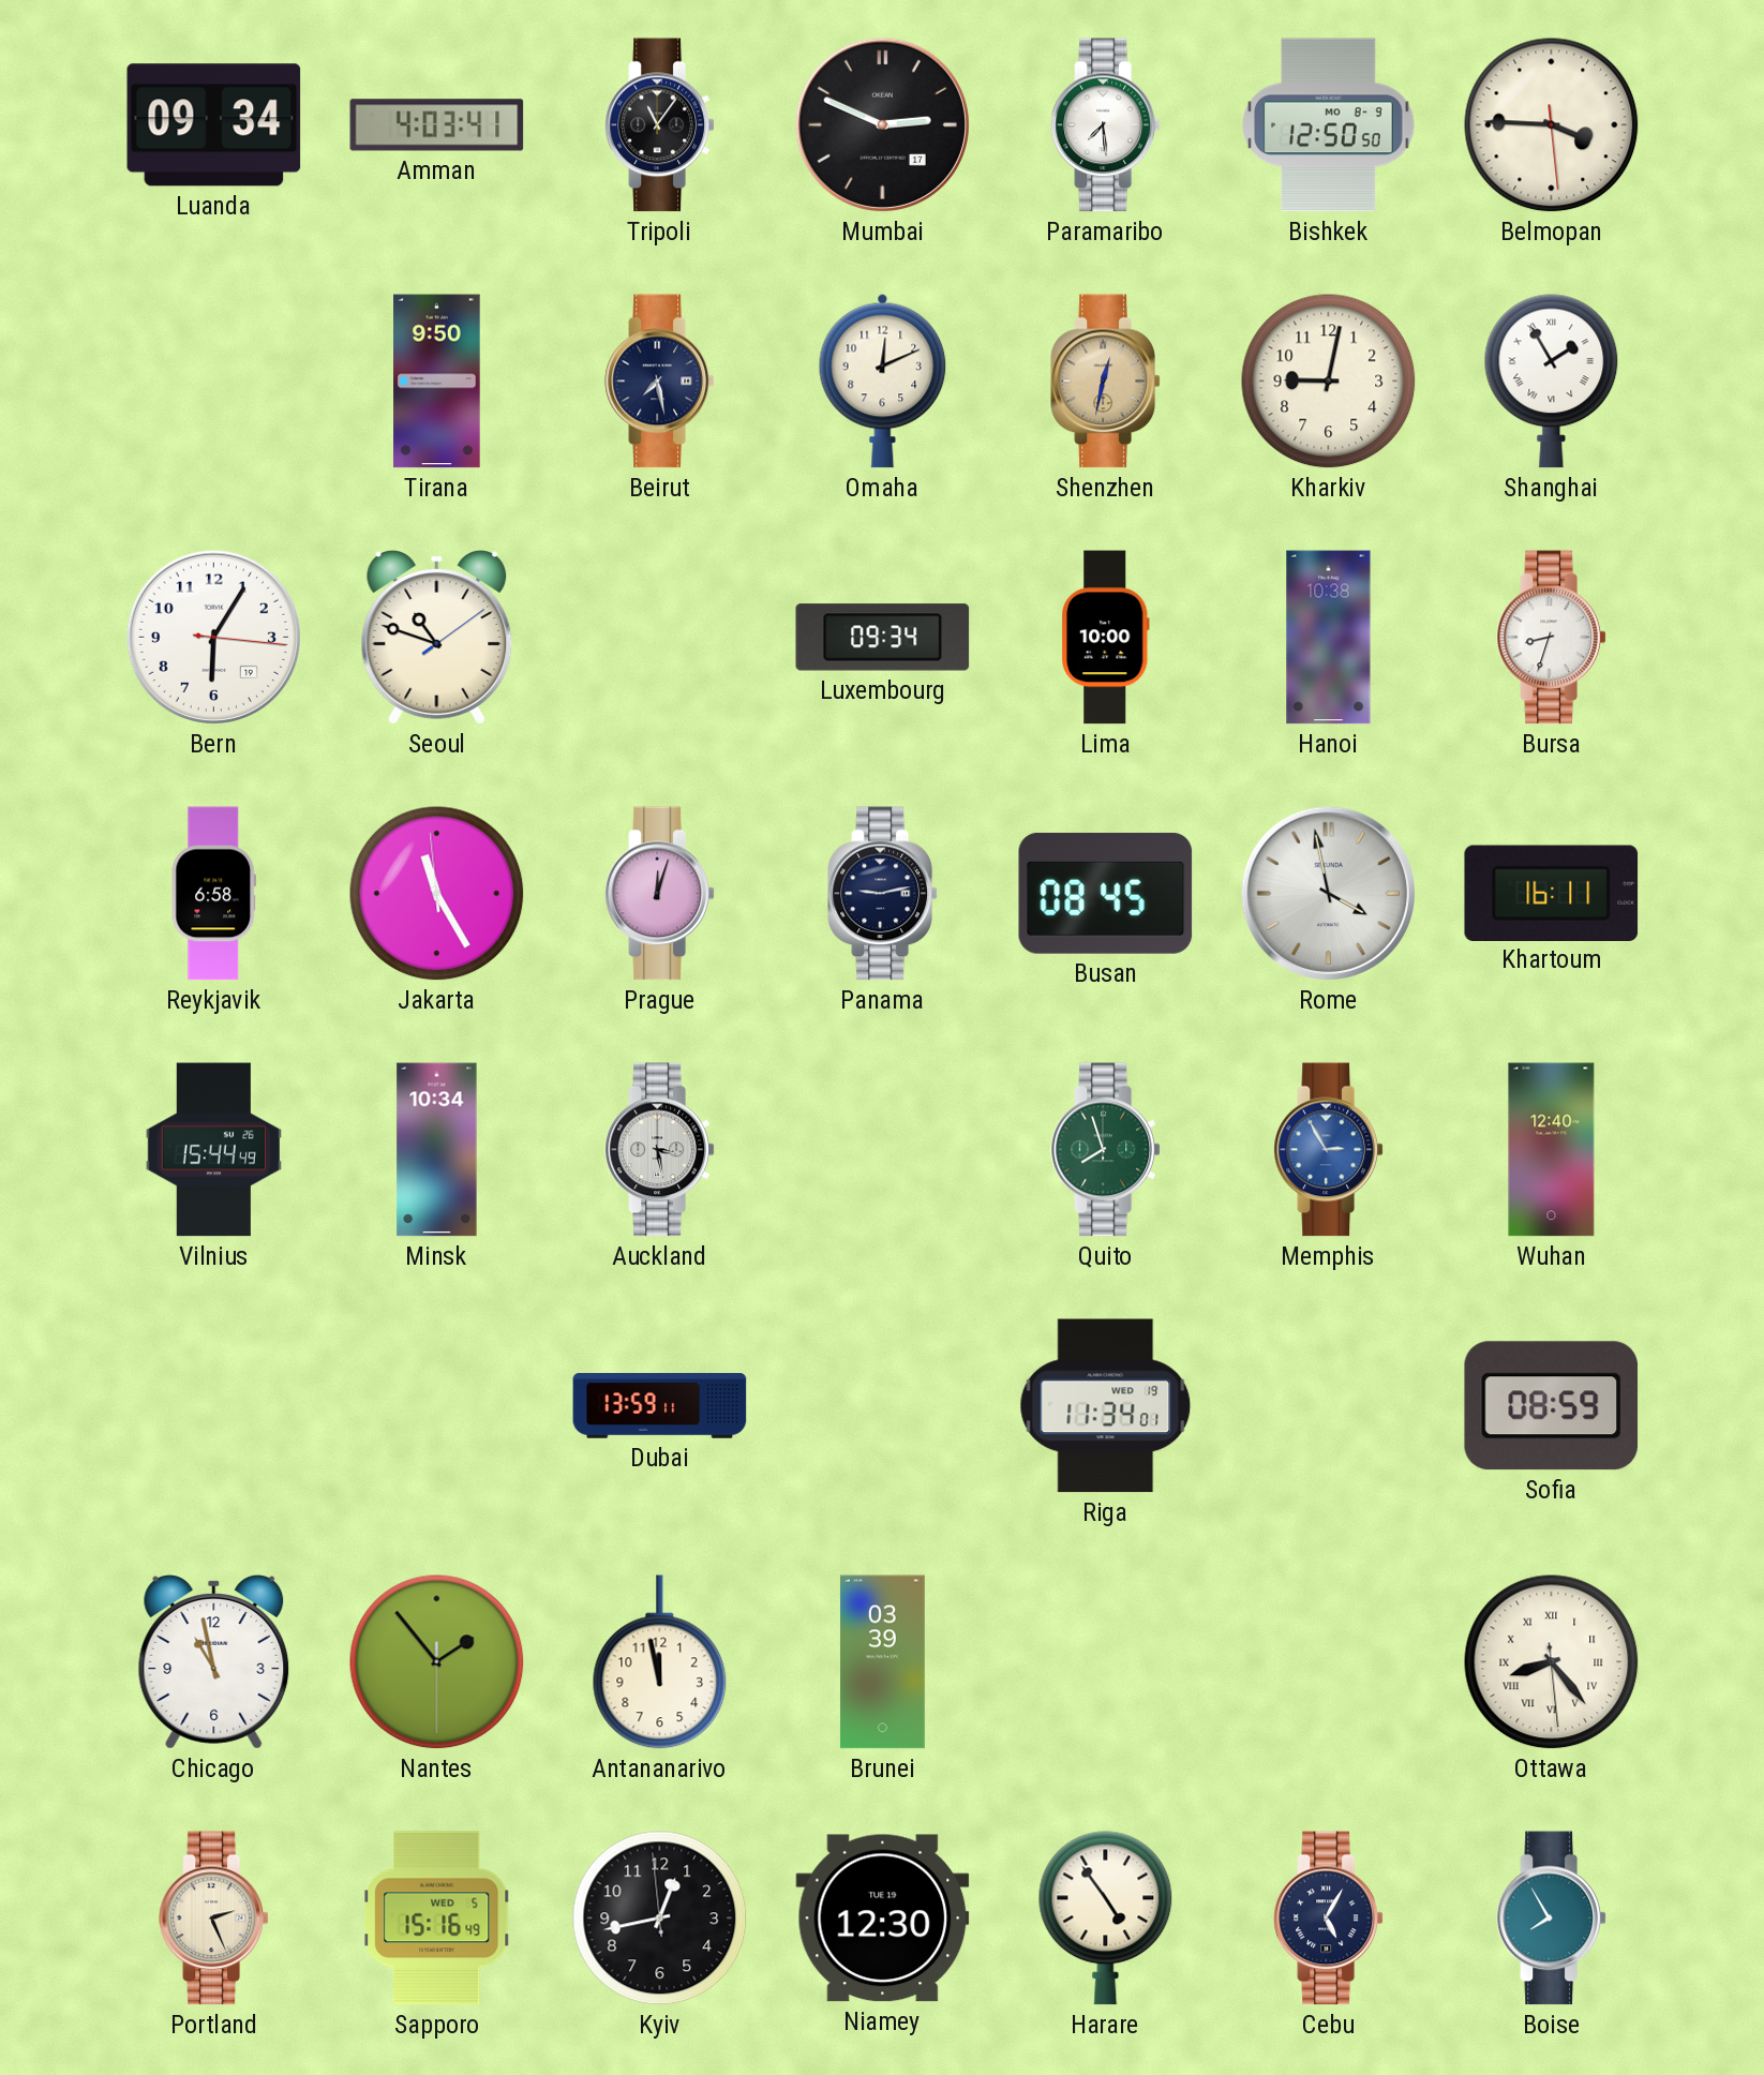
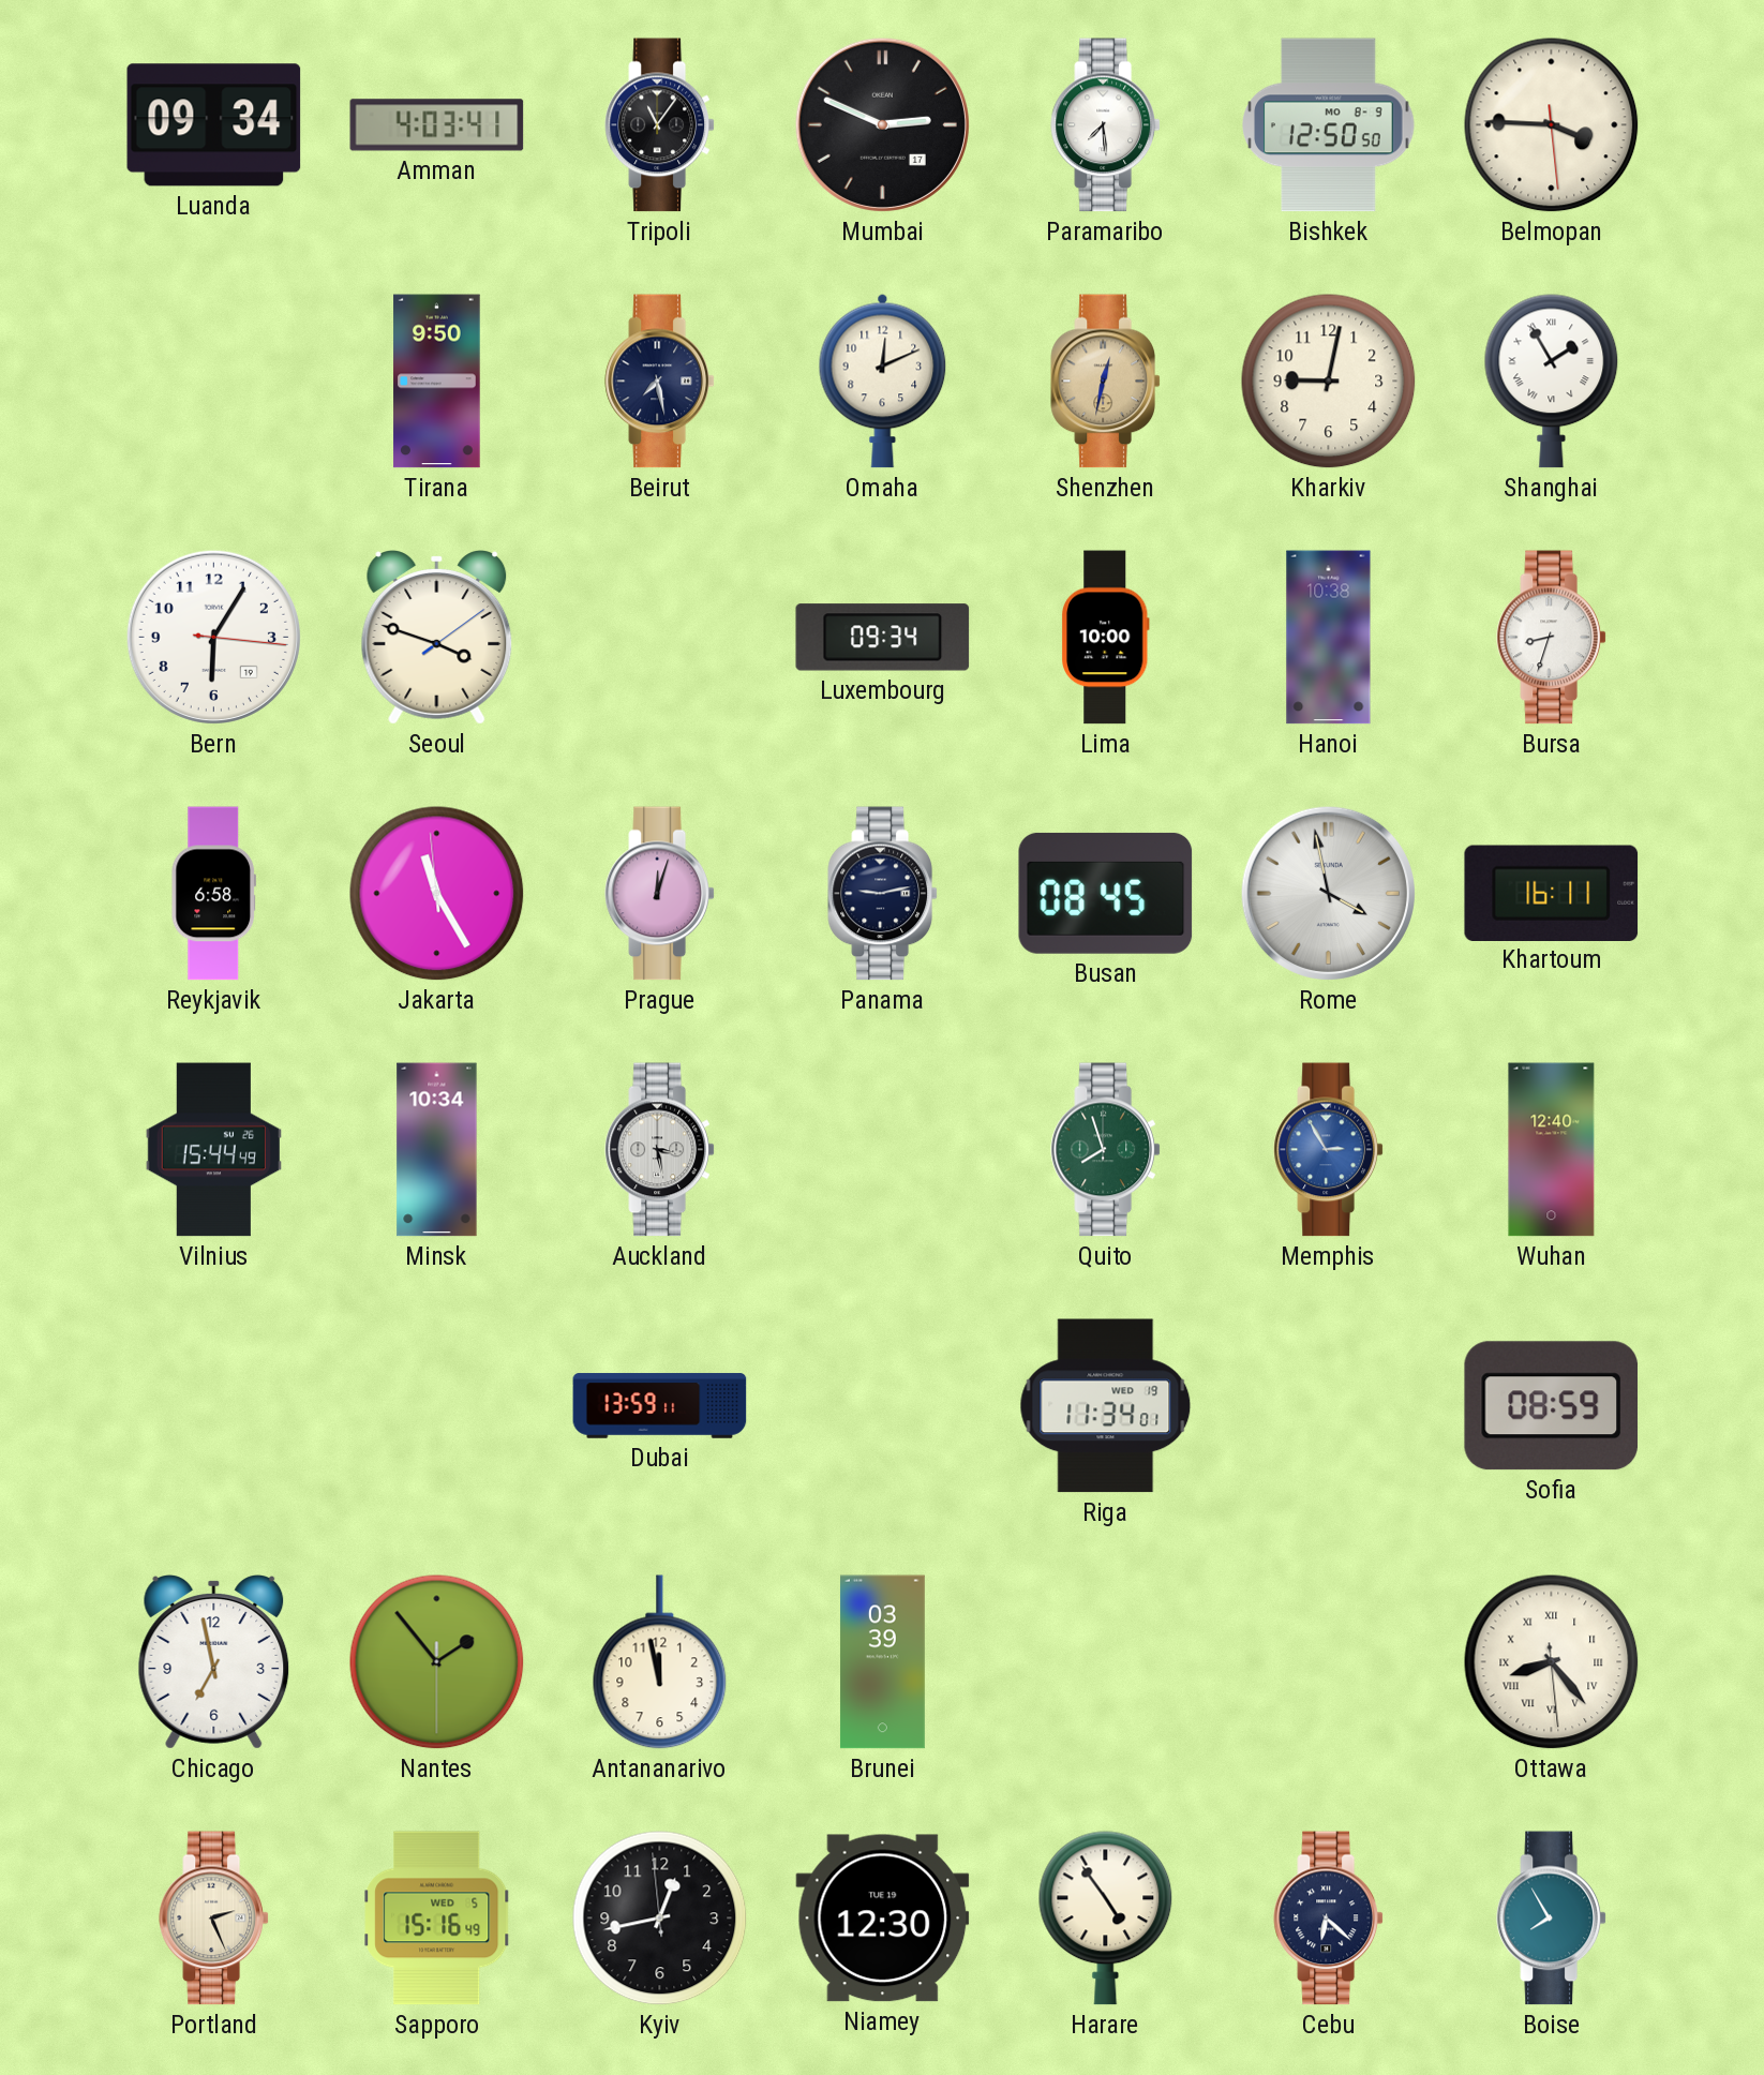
Seoul: 10:48 -> 3:48 (437, 638)
Chicago: 10:58 -> 6:58 (214, 1662)
Cebu: 5:05 -> 6:22 (1328, 1919)
